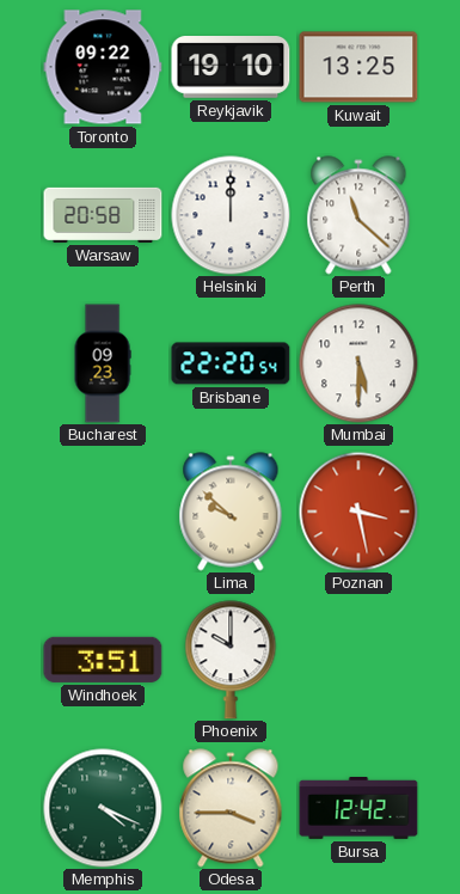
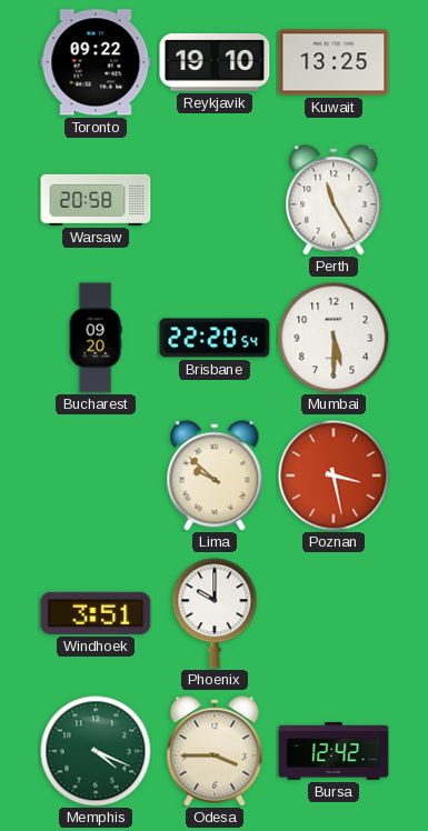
Helsinki: 12:00 -> none (231, 215)
Perth: 11:22 -> 11:25 (334, 200)
Bucharest: 09:23 -> 09:20 (96, 338)
